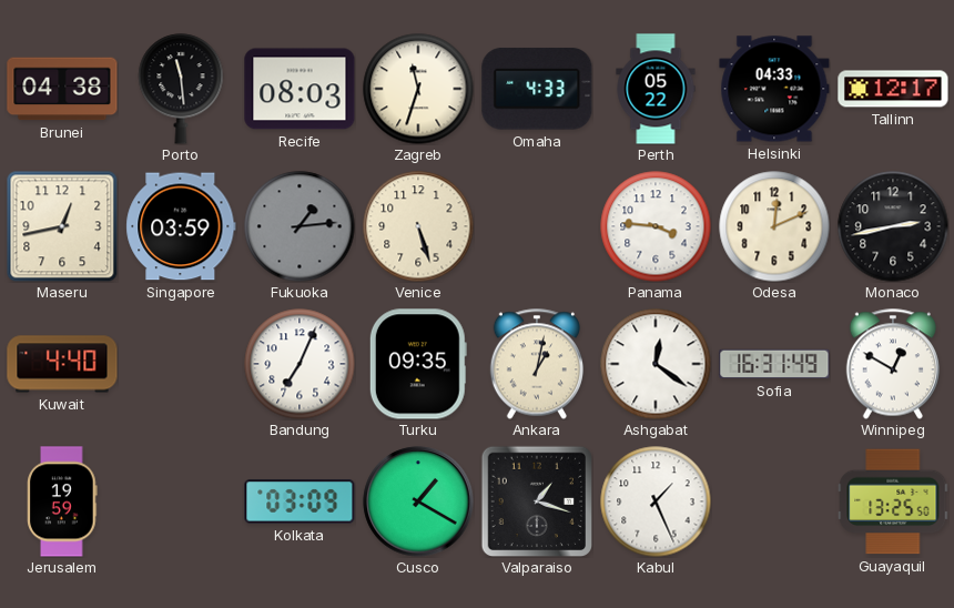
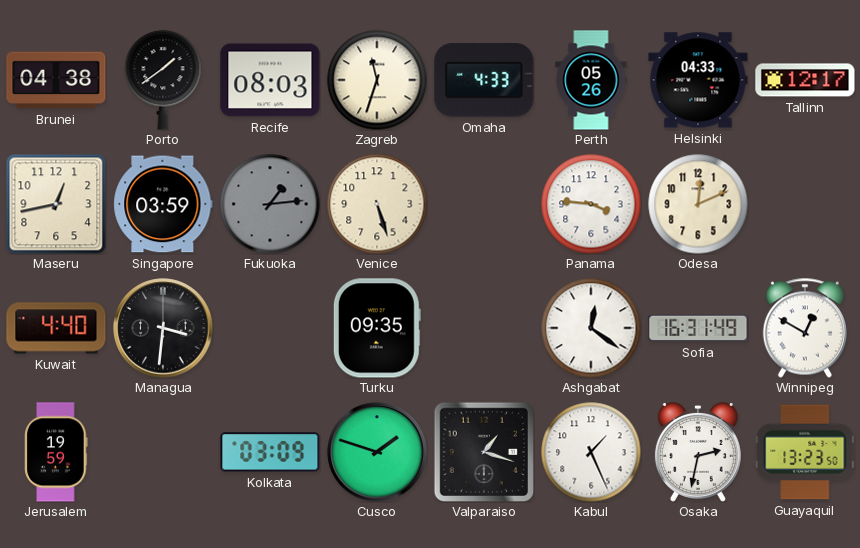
Porto: 11:29 -> 1:39 (163, 80)
Perth: 05:22 -> 05:26 (591, 80)
Monaco: 2:43 -> none (893, 226)
Managua: none -> 3:31 (163, 328)
Bandung: 7:04 -> none (300, 364)
Ankara: 1:02 -> none (537, 364)
Cusco: 1:20 -> 1:48 (377, 452)
Osaka: none -> 2:32 (698, 453)
Guayaquil: 13:25 -> 13:23 (805, 452)
